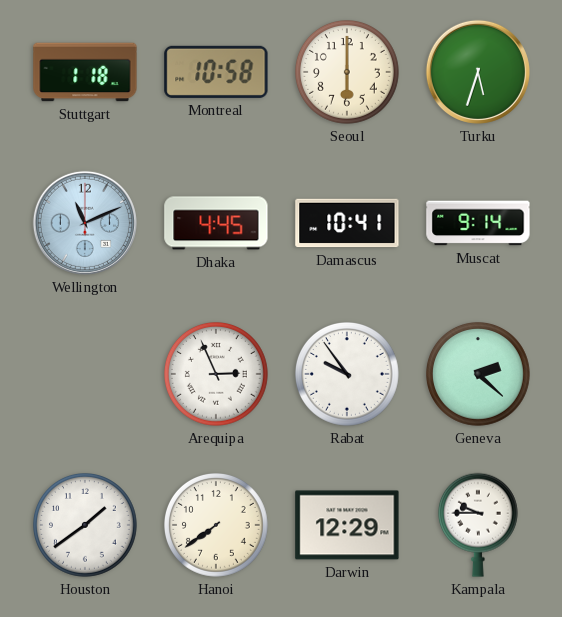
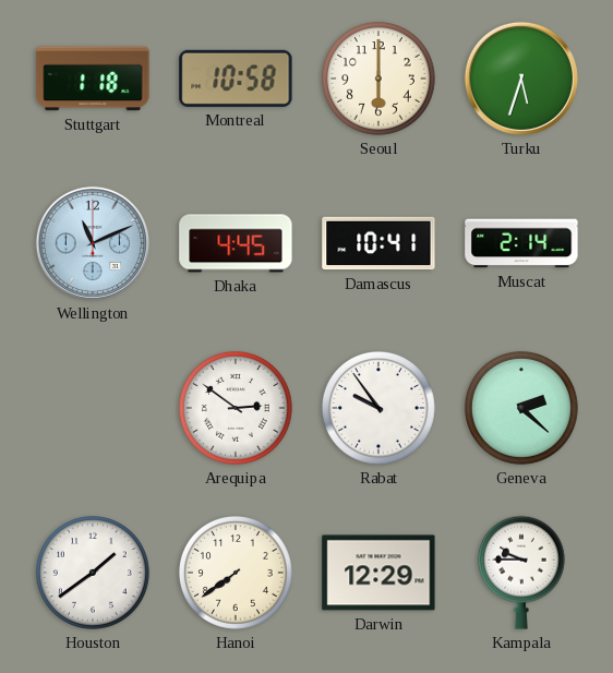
Muscat: 9:14 -> 2:14 (521, 243)
Arequipa: 2:56 -> 2:51 (237, 409)
